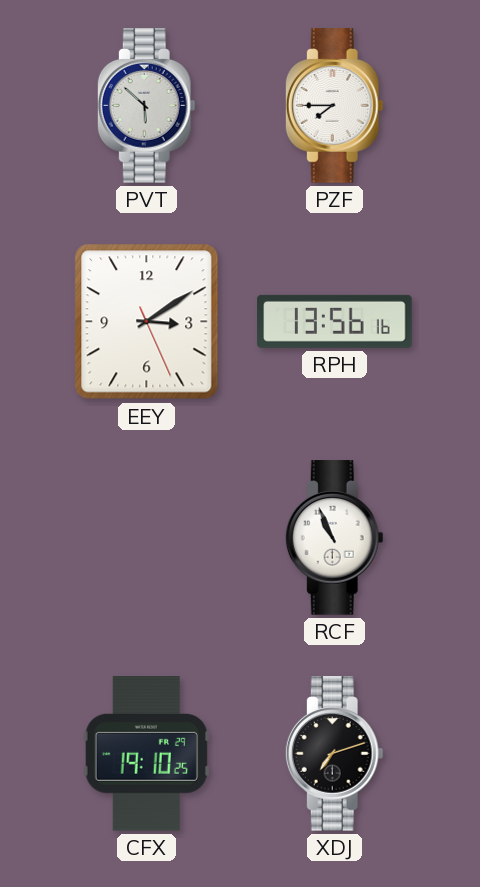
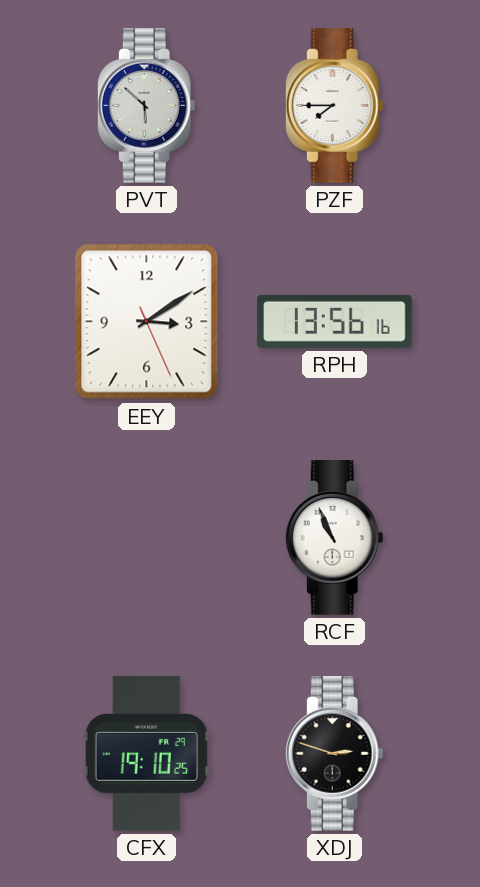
XDJ: 7:12 -> 2:48 (334, 754)
